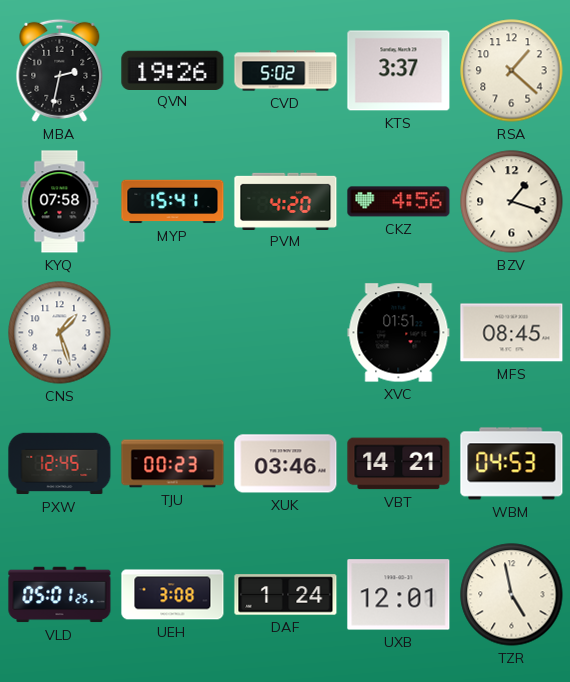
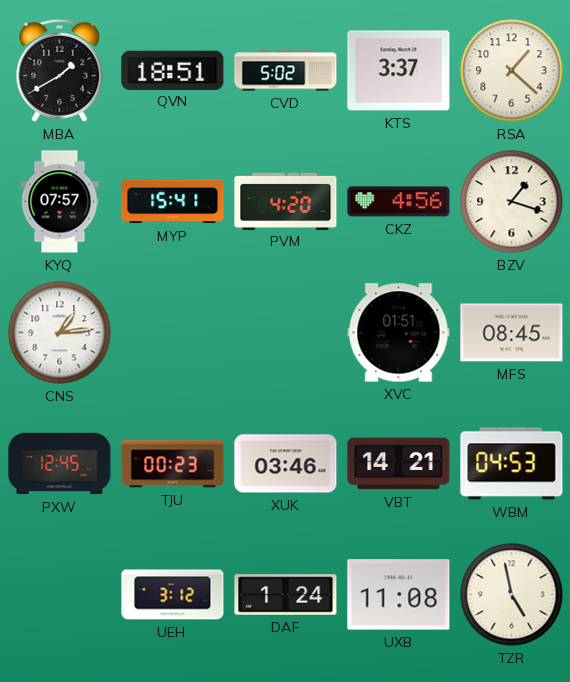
MBA: 2:32 -> 1:40 (60, 70)
QVN: 19:26 -> 18:51 (173, 70)
KYQ: 07:58 -> 07:57 (60, 202)
CNS: 1:27 -> 1:14 (60, 333)
VLD: 05:01 -> none (60, 595)
UEH: 3:08 -> 3:12 (173, 595)
UXB: 12:01 -> 11:08 (399, 595)
